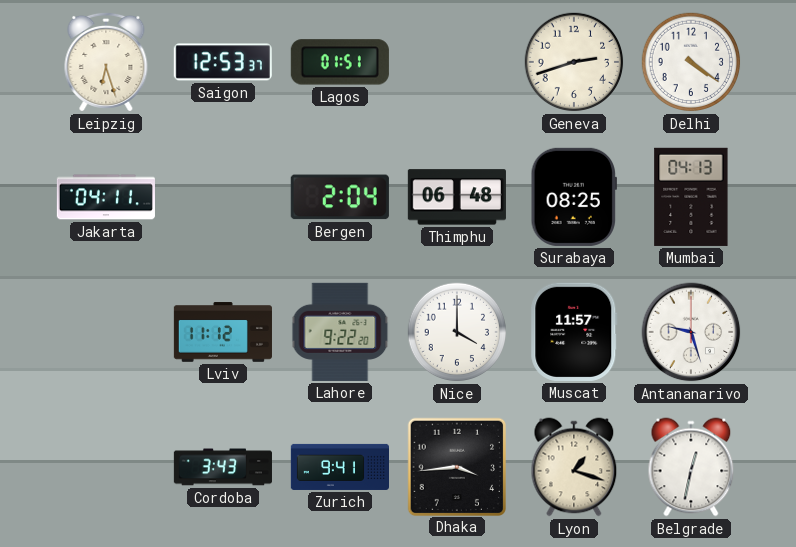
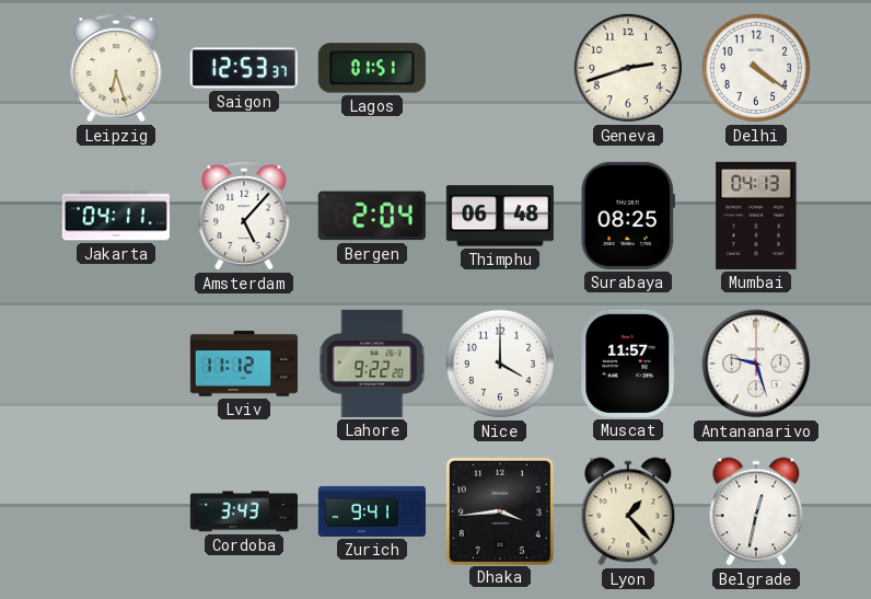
Amsterdam: none -> 5:07 (244, 216)
Lyon: 1:18 -> 1:23 (628, 511)
